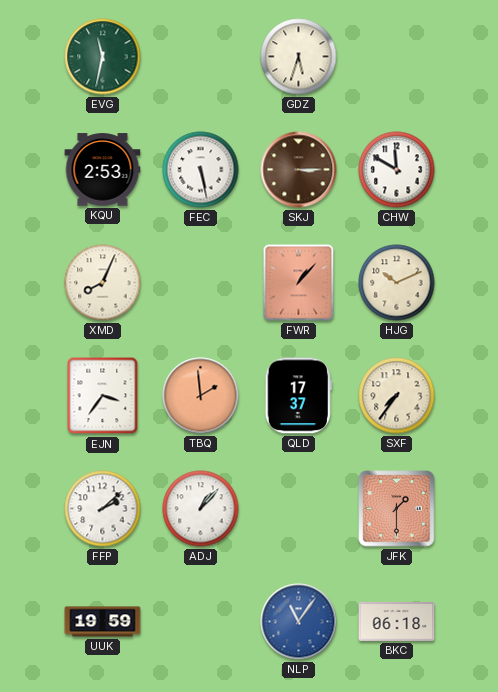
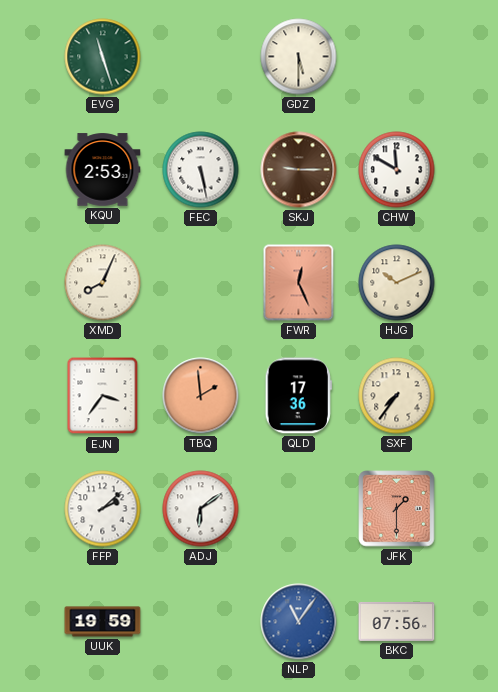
EVG: 11:32 -> 11:27 (103, 57)
GDZ: 5:33 -> 5:30 (299, 57)
SKJ: 3:15 -> 9:15 (299, 170)
FWR: 1:07 -> 12:26 (299, 283)
QLD: 17:37 -> 17:36 (298, 396)
ADJ: 1:07 -> 6:09 (201, 509)
BKC: 06:18 -> 07:56 (397, 621)
